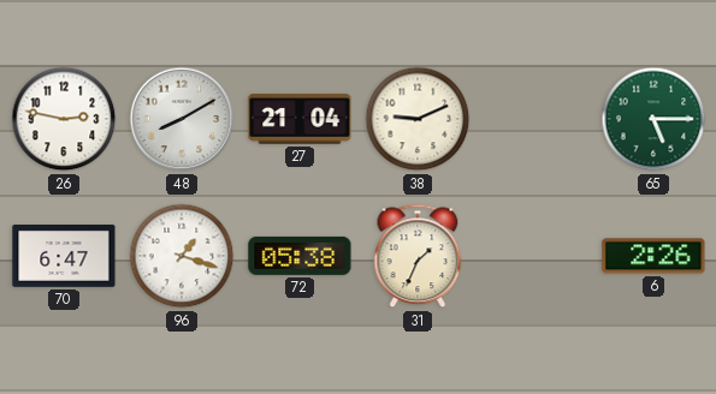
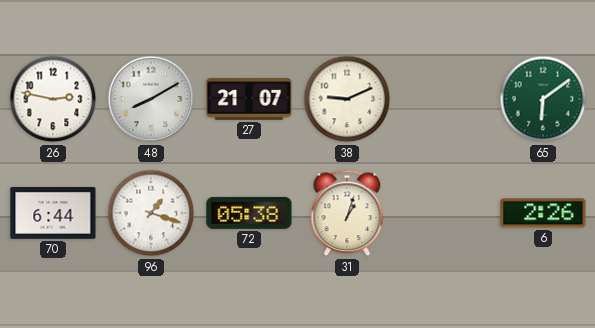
27: 21:04 -> 21:07 (249, 99)
65: 5:15 -> 6:09 (543, 99)
70: 6:47 -> 6:44 (53, 214)
31: 1:34 -> 1:03 (347, 213)
